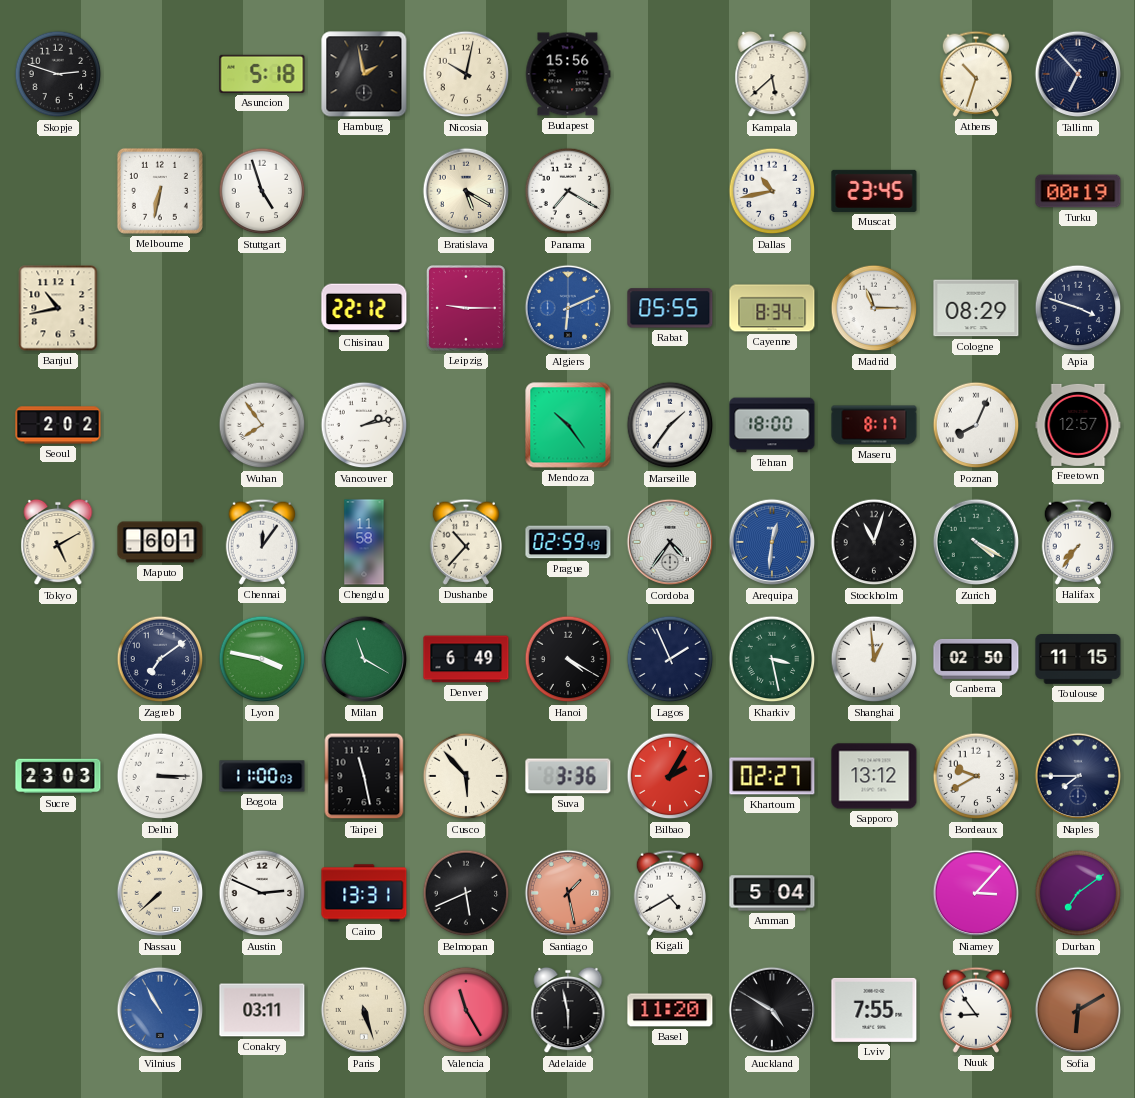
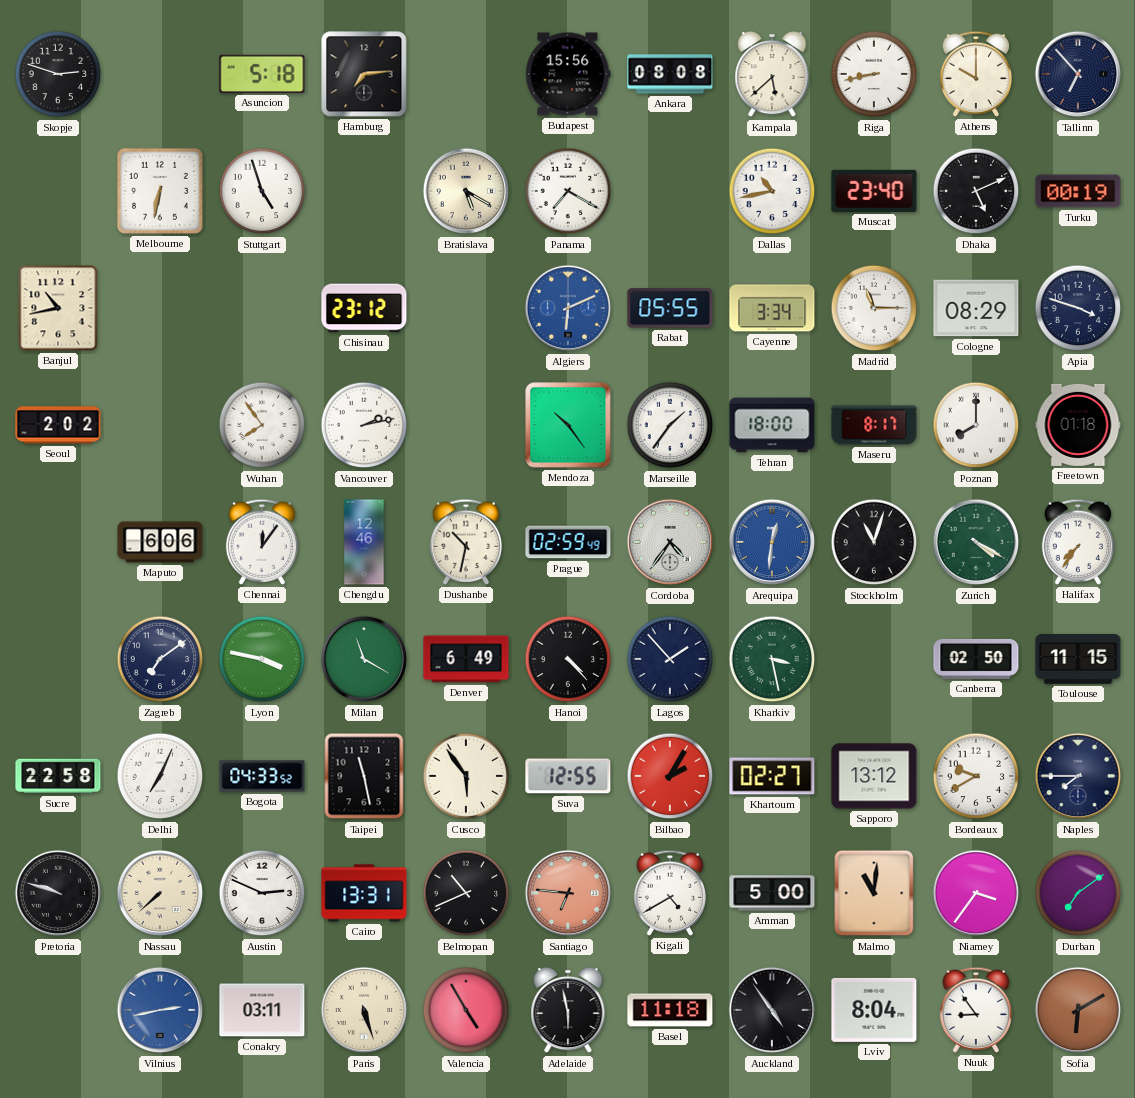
Hamburg: 1:58 -> 7:14 (364, 74)
Nicosia: 10:02 -> none (466, 74)
Ankara: none -> 08:08 (670, 74)
Riga: none -> 8:43 (874, 74)
Athens: 10:33 -> 10:00 (975, 74)
Muscat: 23:45 -> 23:40 (874, 191)
Dhaka: none -> 5:11 (976, 191)
Chisinau: 22:12 -> 23:12 (364, 308)
Leipzig: 9:15 -> none (466, 309)
Cayenne: 8:34 -> 3:34 (772, 308)
Poznan: 8:04 -> 8:00 (976, 425)
Freetown: 12:57 -> 01:18 (1078, 425)
Tokyo: 5:10 -> none (58, 542)
Maputo: 6:01 -> 6:06 (160, 542)
Chengdu: 11:58 -> 12:46 (364, 542)
Dushanbe: 10:37 -> 10:32 (465, 542)
Hanoi: 4:20 -> 4:23 (568, 659)
Lagos: 1:56 -> 1:53 (670, 659)
Shanghai: 12:59 -> none (874, 659)
Sucre: 23:03 -> 22:58 (58, 776)
Delhi: 3:15 -> 7:04 (160, 776)
Bogota: 11:00 -> 04:33 (262, 776)
Cusco: 5:53 -> 5:54 (466, 776)
Suva: 3:36 -> 12:55 (568, 776)
Pretoria: none -> 9:48 (58, 893)
Belmopan: 5:41 -> 10:41 (466, 893)
Santiago: 1:28 -> 6:46 (568, 893)
Amman: 5:04 -> 5:00 (772, 893)
Malmo: none -> 11:01 (874, 893)
Niamey: 3:07 -> 3:36 (976, 893)
Vilnius: 10:55 -> 2:43 (160, 1010)
Valencia: 11:25 -> 4:55 (466, 1010)
Basel: 11:20 -> 11:18 (670, 1010)
Auckland: 4:50 -> 4:54 (772, 1010)
Lviv: 7:55 -> 8:04 (874, 1010)
